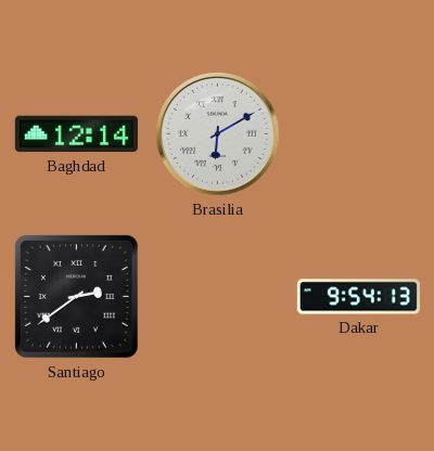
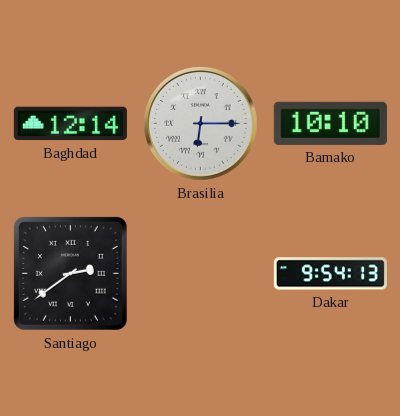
Brasilia: 6:10 -> 6:15 (201, 124)
Bamako: none -> 10:10 (330, 123)
